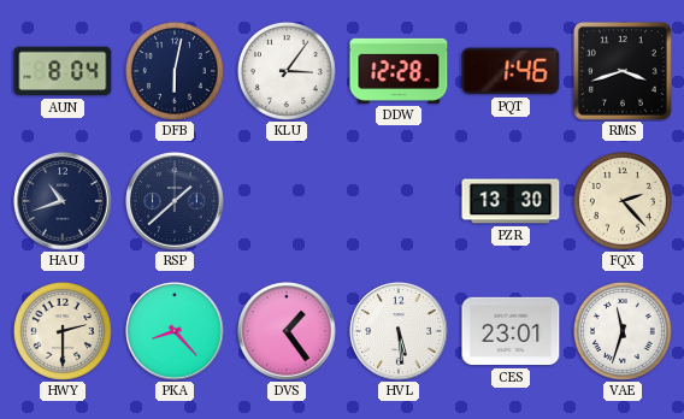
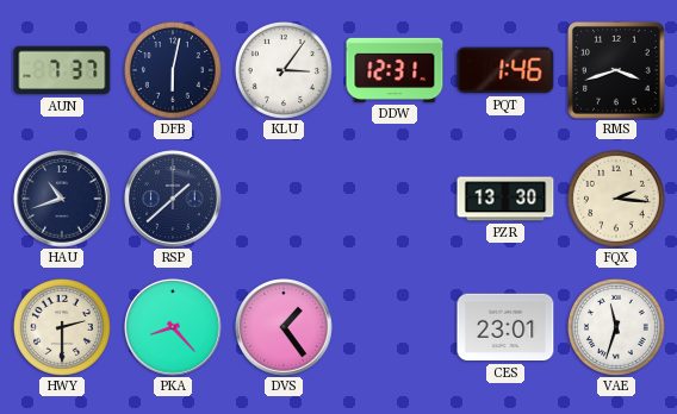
AUN: 8:04 -> 7:37 (62, 70)
DDW: 12:28 -> 12:31 (395, 70)
FQX: 2:23 -> 2:16 (616, 199)
HVL: 5:29 -> none (399, 331)
